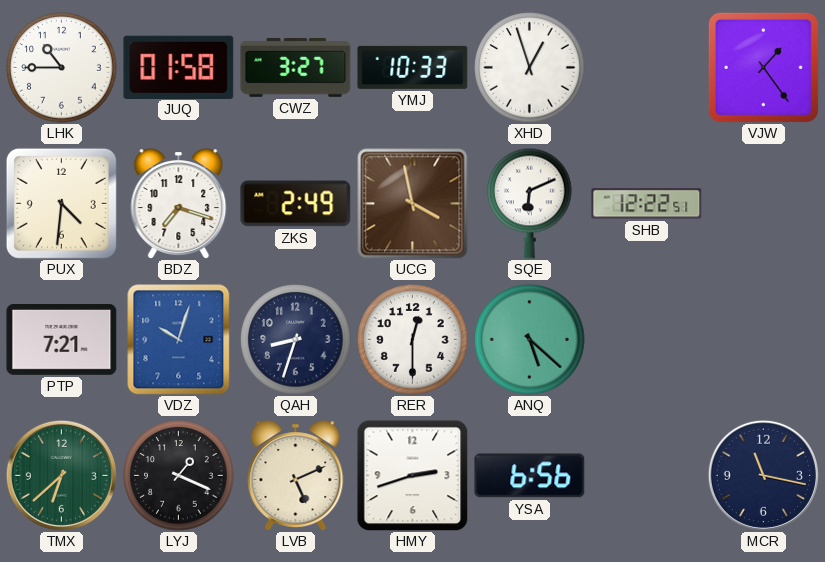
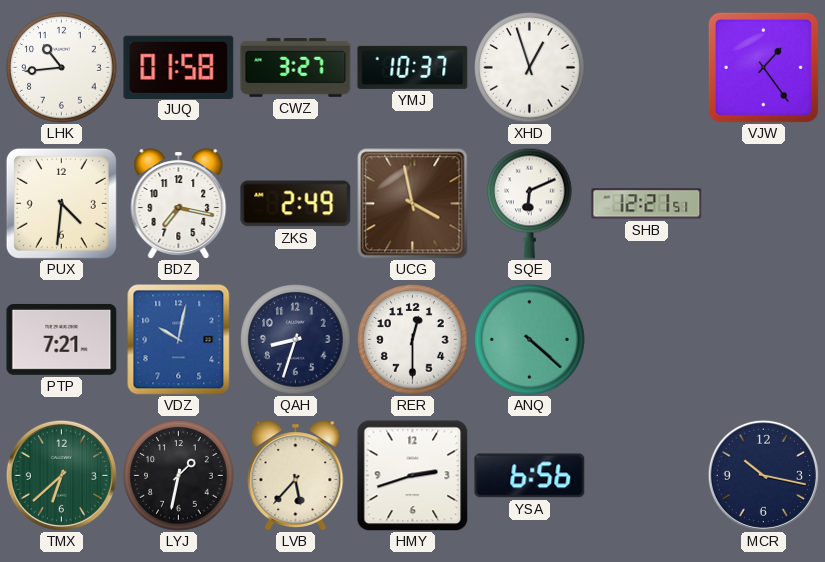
LHK: 10:45 -> 10:44 (62, 68)
YMJ: 10:33 -> 10:37 (413, 67)
BDZ: 7:18 -> 7:17 (179, 204)
SHB: 12:22 -> 12:21 (647, 204)
VDZ: 10:03 -> 10:02 (179, 340)
ANQ: 5:22 -> 4:22 (530, 340)
LYJ: 1:19 -> 1:32 (179, 476)
LVB: 5:11 -> 5:37 (296, 476)
MCR: 11:17 -> 10:17 (763, 475)
